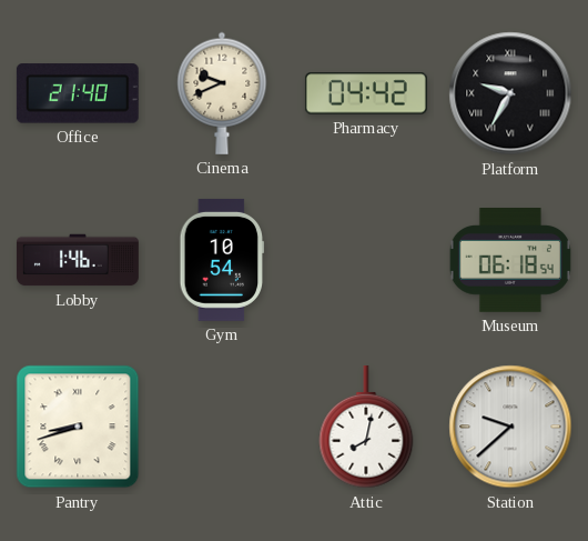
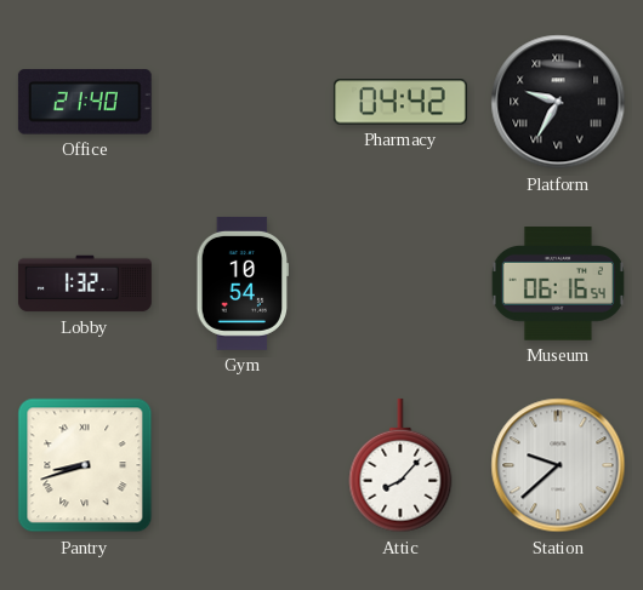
Cinema: 9:41 -> none (222, 93)
Lobby: 1:46 -> 1:32 (85, 283)
Museum: 06:18 -> 06:16 (558, 285)
Attic: 8:02 -> 8:07 (400, 465)
